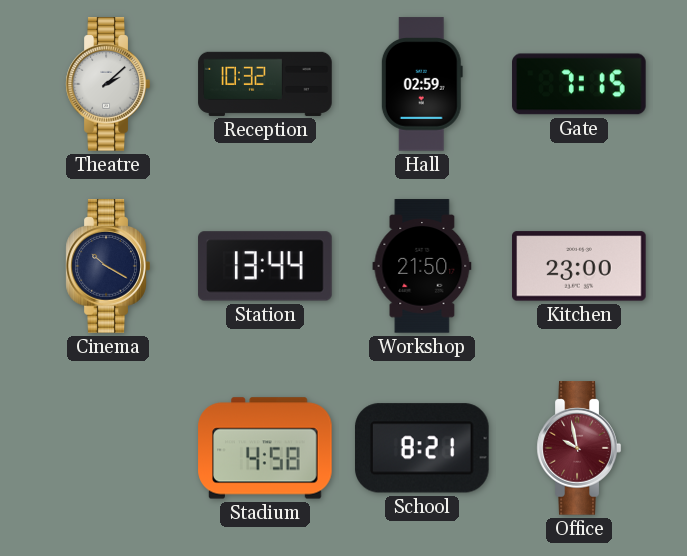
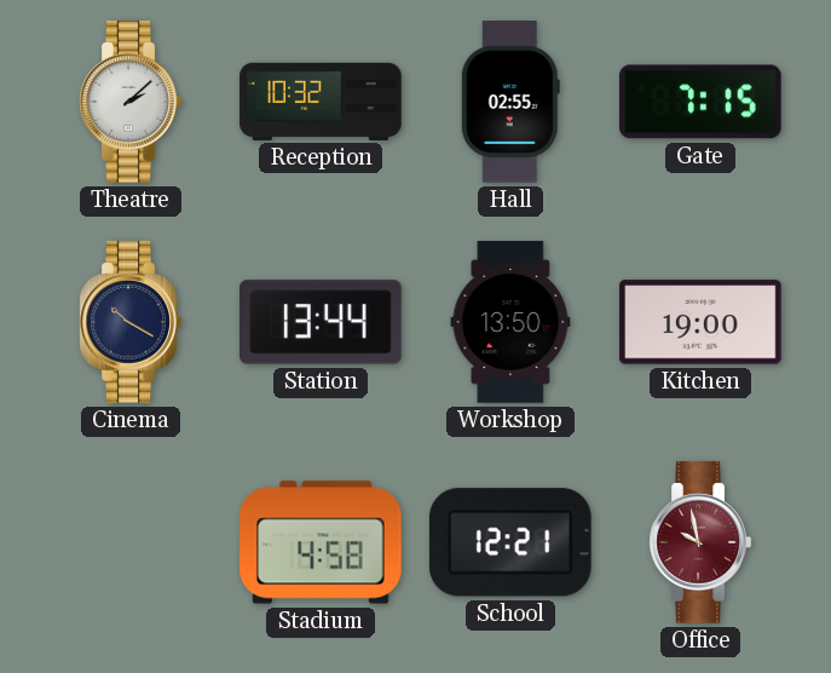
Hall: 02:59 -> 02:55 (510, 102)
Workshop: 21:50 -> 13:50 (510, 322)
Kitchen: 23:00 -> 19:00 (700, 322)
School: 8:21 -> 12:21 (510, 542)
